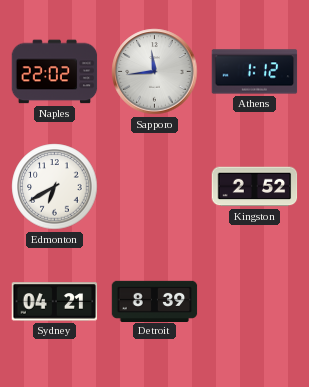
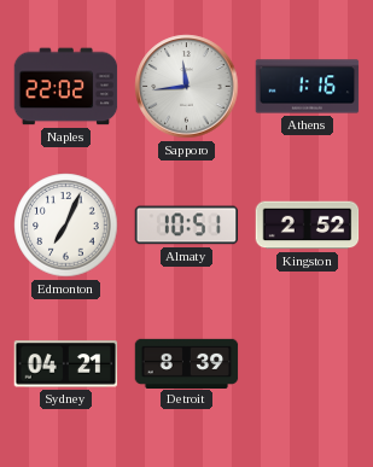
Athens: 1:12 -> 1:16 (308, 87)
Edmonton: 6:40 -> 7:04 (66, 226)
Almaty: none -> 10:51 (187, 226)
